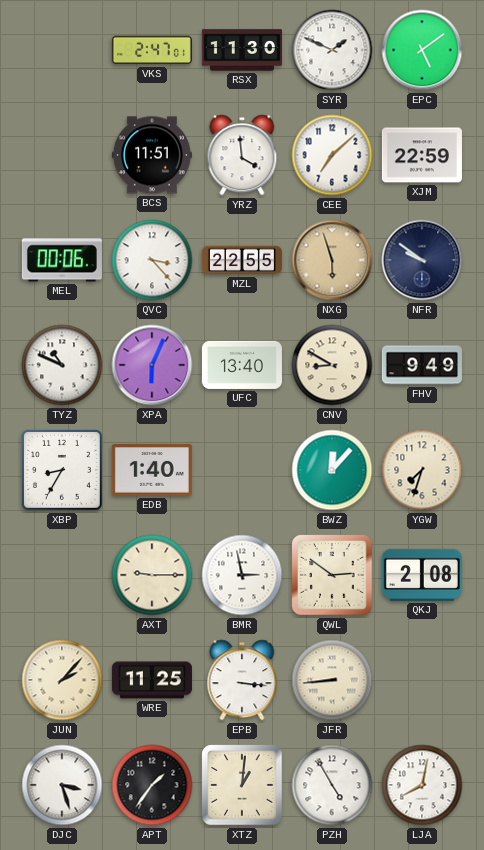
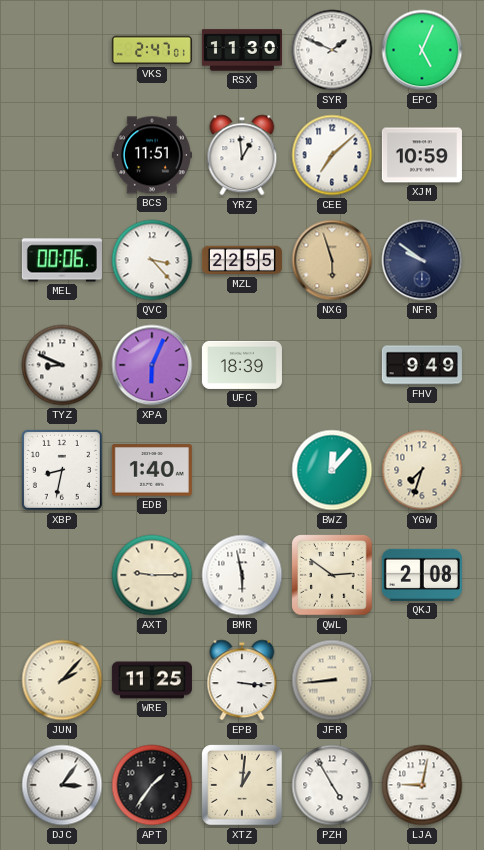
EPC: 5:09 -> 5:04 (422, 50)
YRZ: 3:59 -> 12:59 (242, 155)
XJM: 22:59 -> 10:59 (422, 155)
TYZ: 10:49 -> 8:49 (62, 365)
UFC: 13:40 -> 18:39 (242, 365)
CNV: 8:50 -> none (332, 365)
XBP: 8:35 -> 8:32 (62, 470)
BMR: 2:58 -> 5:58 (242, 575)
DJC: 3:27 -> 3:06 (62, 785)
LJA: 8:02 -> 9:02 (422, 785)
